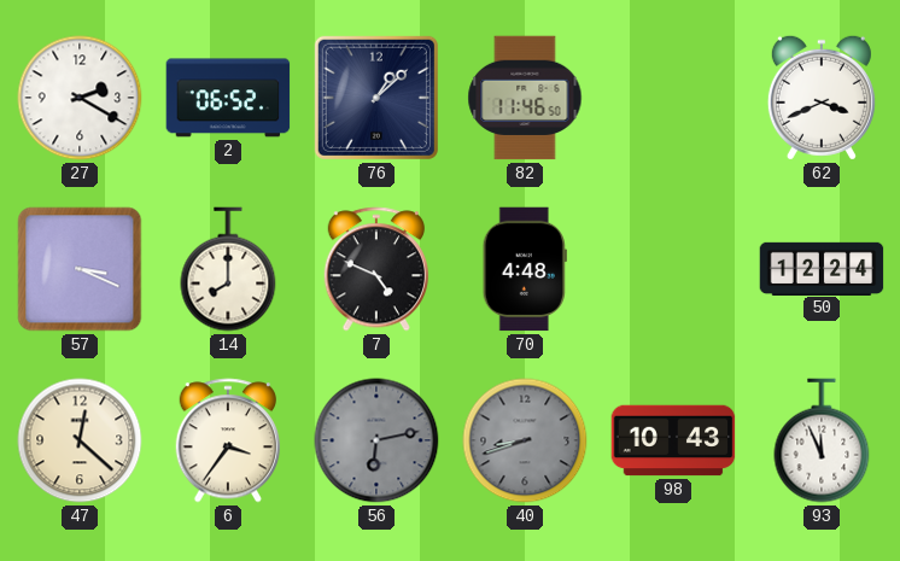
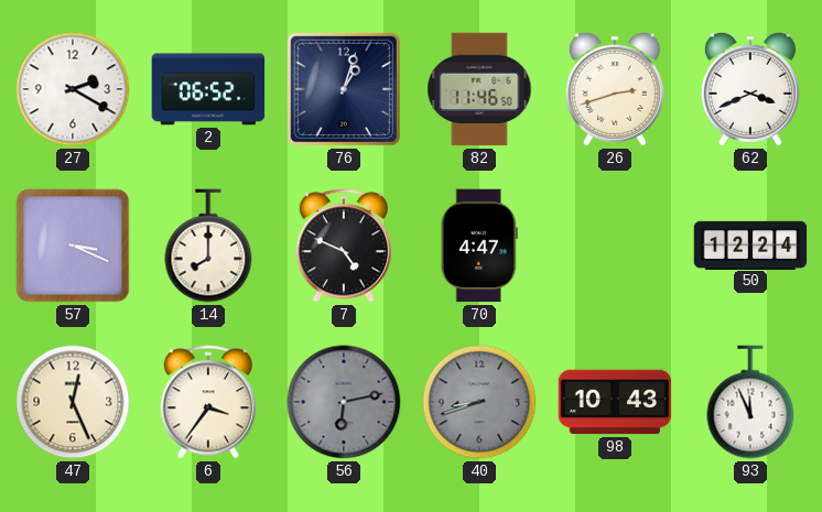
76: 1:08 -> 1:03 (344, 89)
26: none -> 2:42 (615, 89)
70: 4:48 -> 4:47 (479, 246)
47: 12:22 -> 12:26 (73, 402)
